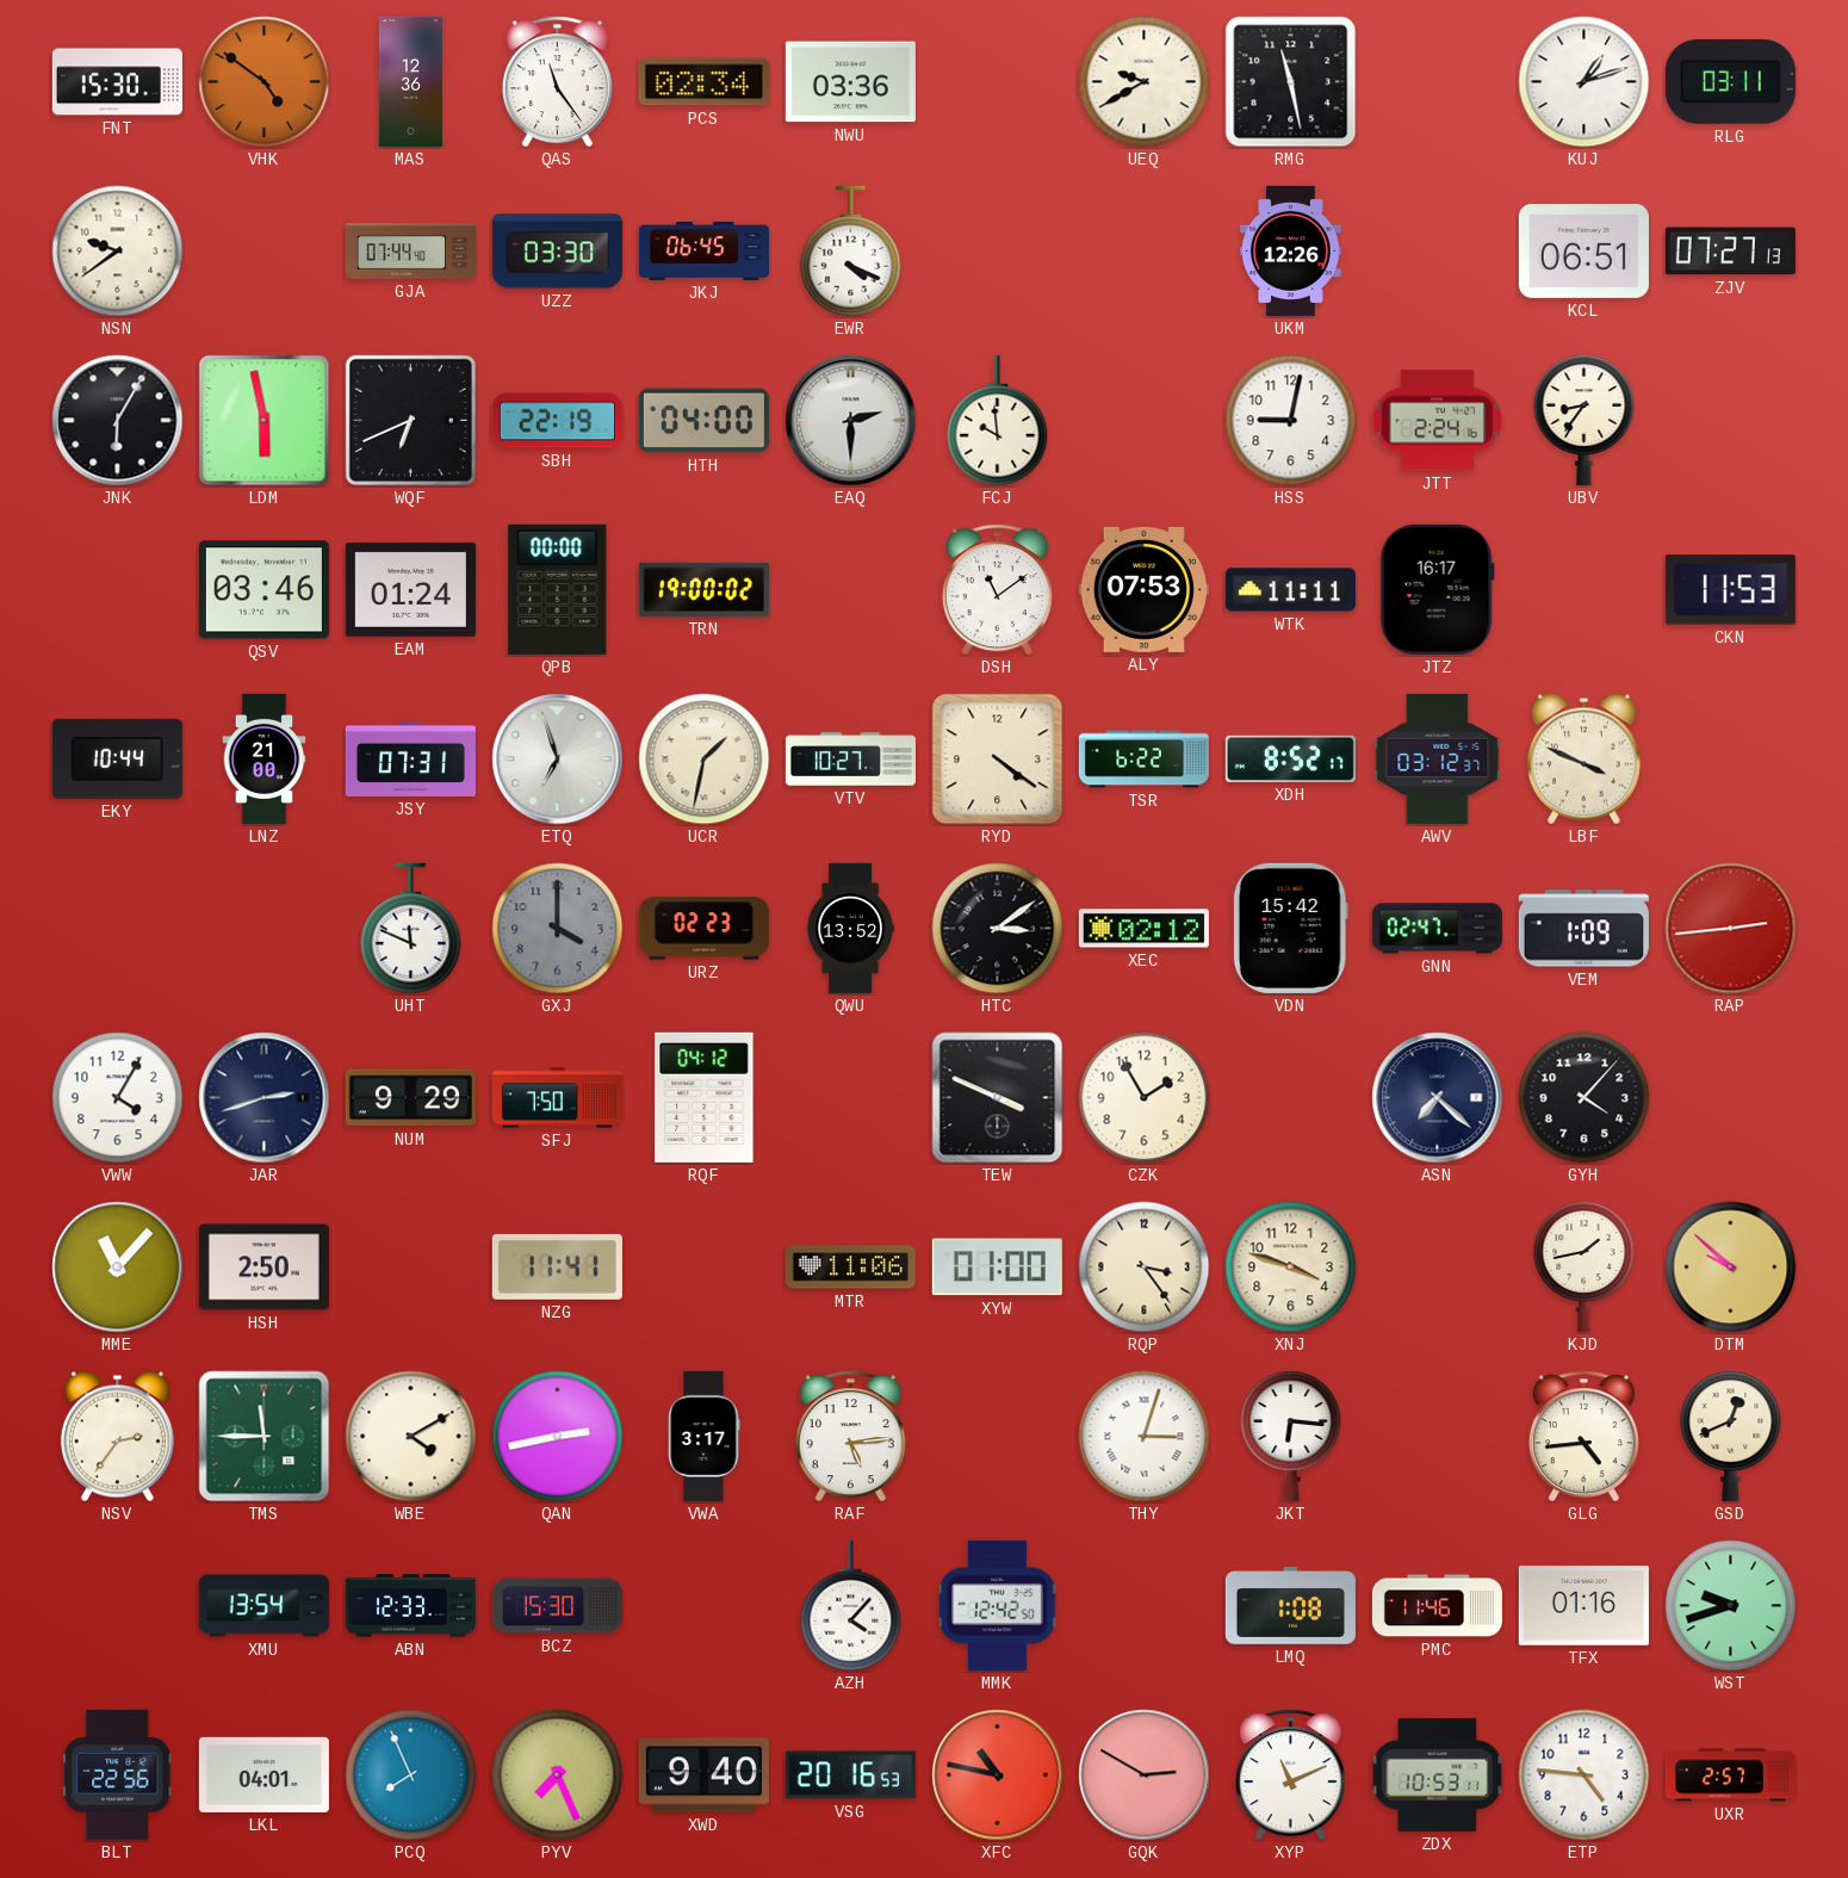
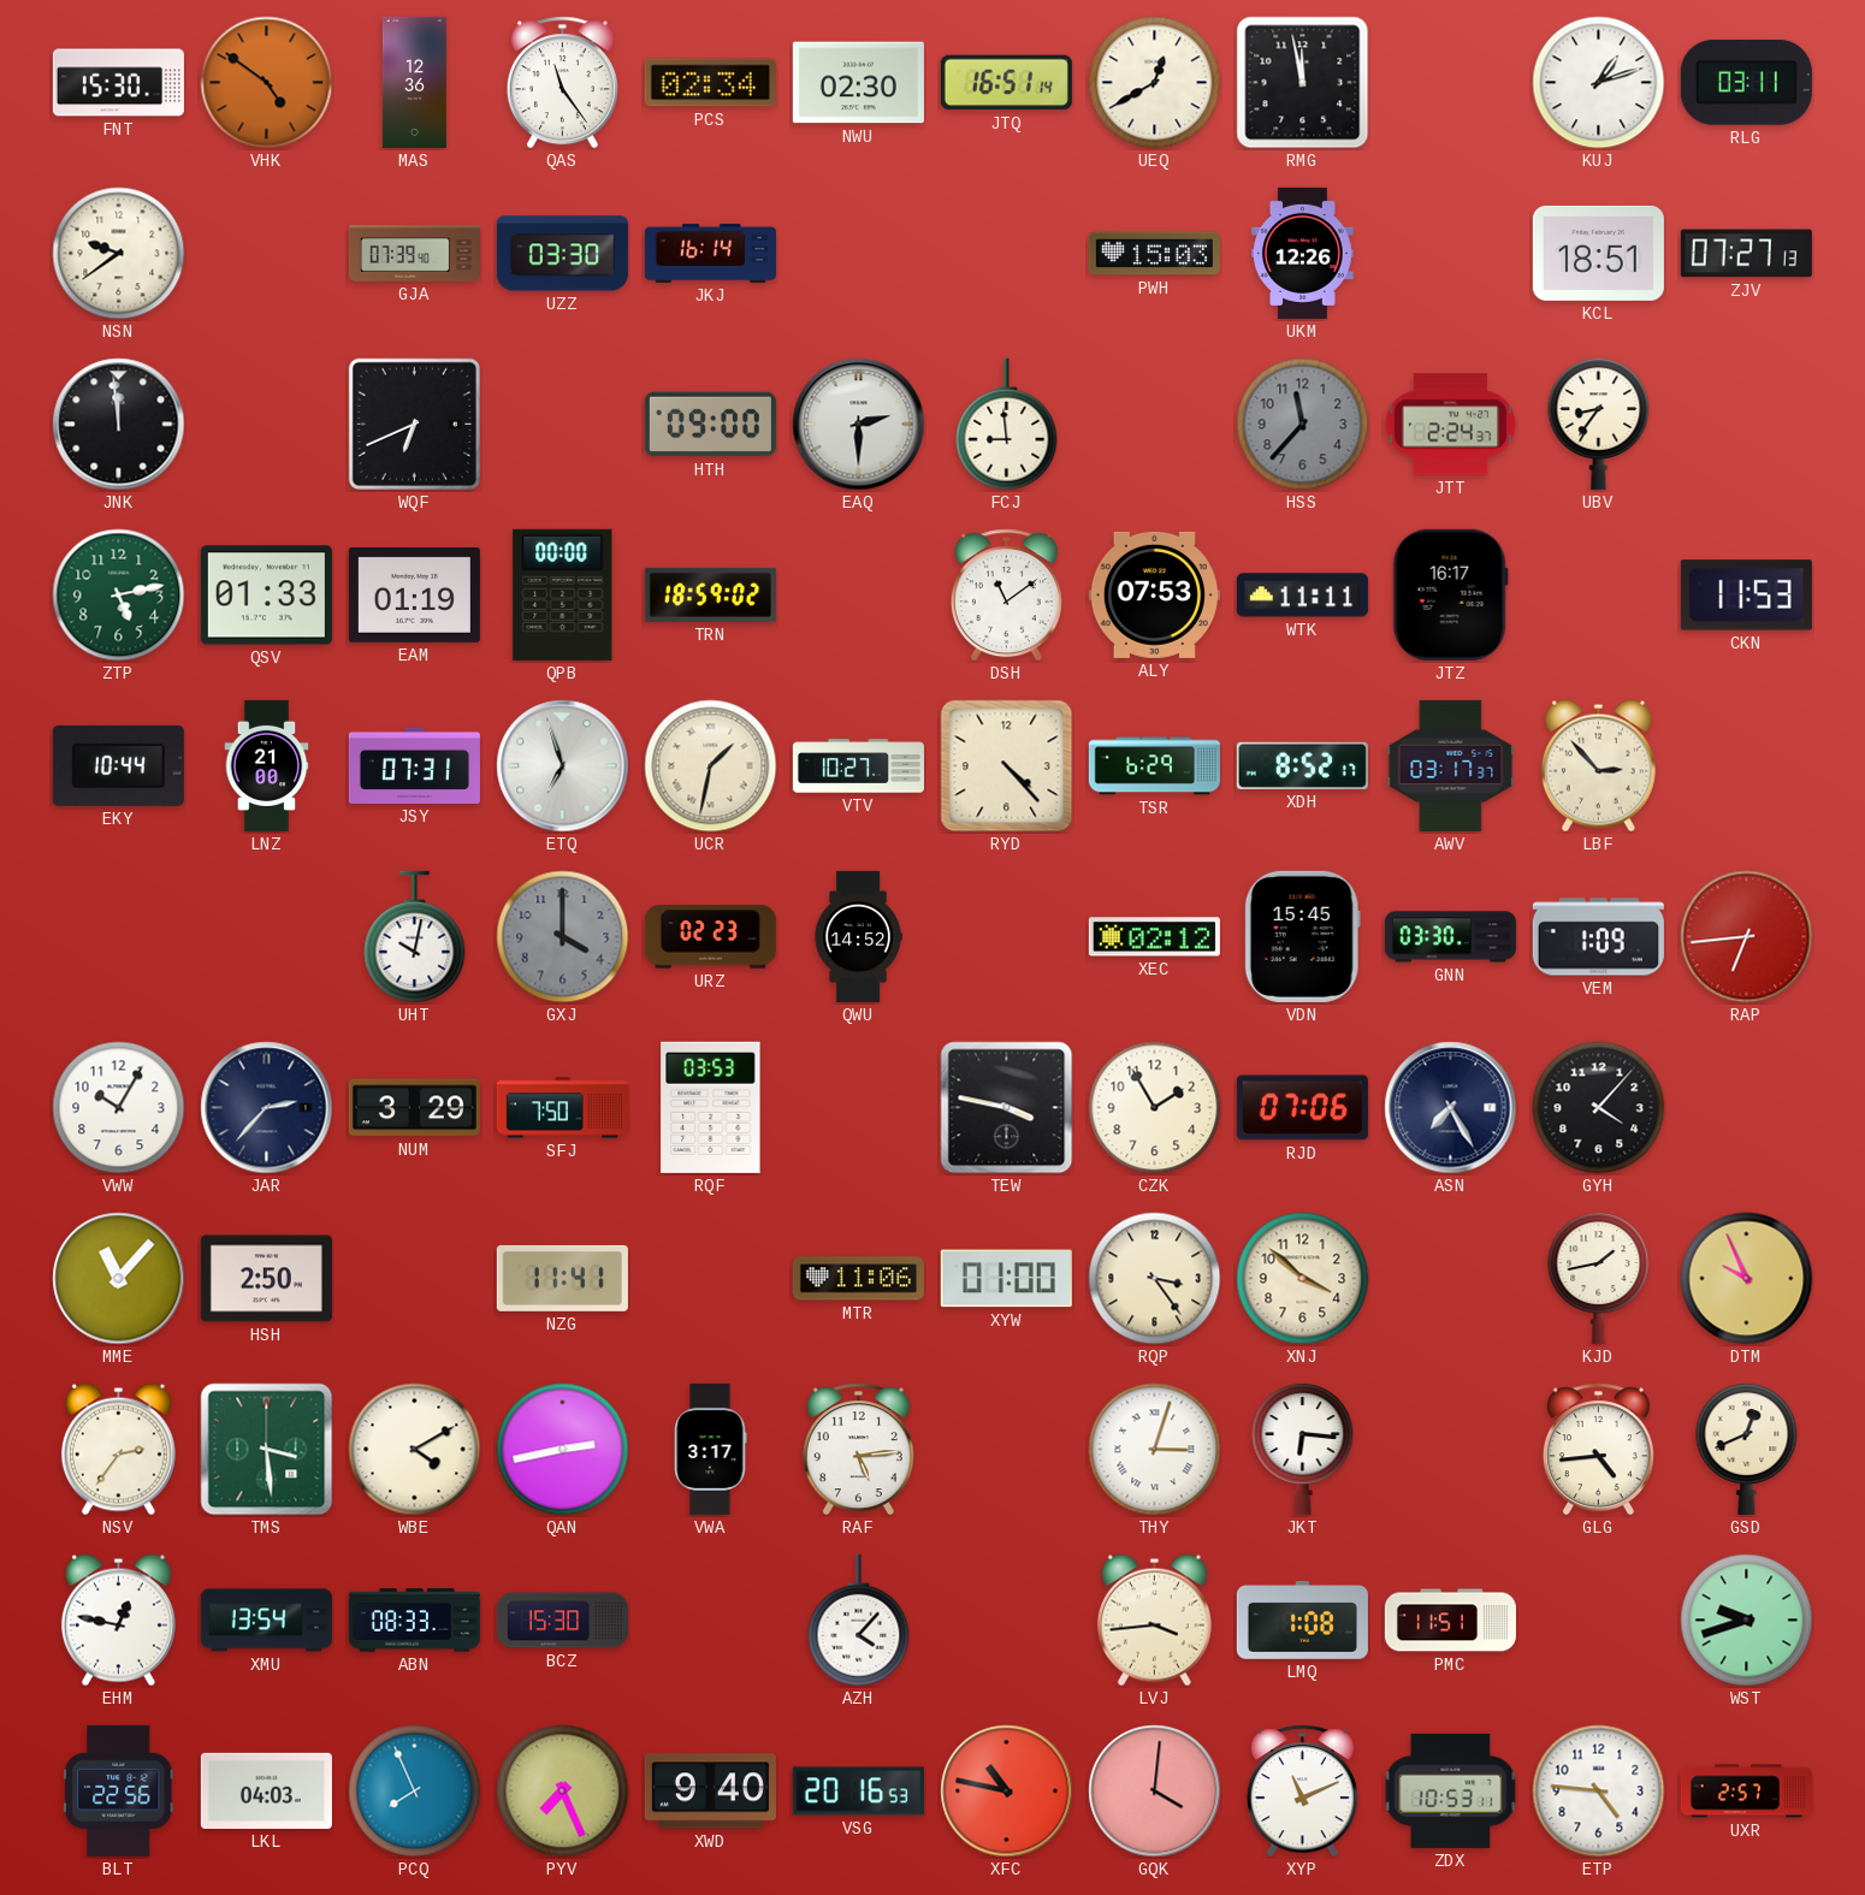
NWU: 03:36 -> 02:30 (858, 83)
JTQ: none -> 16:51 (1006, 83)
UEQ: 9:40 -> 12:40 (1155, 83)
RMG: 11:28 -> 11:58 (1303, 83)
GJA: 07:44 -> 07:39 (414, 254)
JKJ: 06:45 -> 16:14 (710, 253)
EWR: 4:19 -> none (851, 252)
PWH: none -> 15:03 (1154, 254)
KCL: 06:51 -> 18:51 (1598, 253)
JNK: 6:05 -> 11:59 (119, 425)
LDM: 5:58 -> none (265, 421)
SBH: 22:19 -> none (557, 421)
HTH: 04:00 -> 09:00 (710, 425)
FCJ: 9:59 -> 8:59 (1007, 425)
HSS: 9:02 -> 11:37 (1303, 425)
HSS dial: white -> grey (1303, 425)
JTT: 2:24:16 -> 2:24:37 (1451, 425)
ZTP: none -> 5:13 (119, 596)
QSV: 03:46 -> 01:33 (266, 596)
EAM: 01:24 -> 01:19 (414, 594)
TRN: 19:00 -> 18:59 (710, 594)
RYD: 4:21 -> 4:23 (1007, 766)
TSR: 6:22 -> 6:29 (1154, 766)
AWV: 03:12 -> 03:17 (1451, 765)
LBF: 3:49 -> 2:53 (1598, 766)
UHT: 11:49 -> 10:02 (415, 937)
QWU: 13:52 -> 14:52 (858, 936)
HTC: 3:09 -> none (998, 929)
VDN: 15:42 -> 15:45 (1302, 936)
GNN: 02:47 -> 03:30 (1450, 937)
RAP: 2:44 -> 6:44 (1747, 937)
VWW: 4:05 -> 10:05 (119, 1108)
JAR: 2:42 -> 2:37 (267, 1108)
NUM: 9:29 -> 3:29 (414, 1108)
RQF: 04:12 -> 03:53 (711, 1107)
TEW: 3:49 -> 3:47 (1007, 1108)
RJD: none -> 07:06 (1302, 1108)
ASN: 7:22 -> 7:25 (1451, 1108)
XNJ: 3:48 -> 3:52 (1303, 1279)
DTM: 9:52 -> 9:56 (1747, 1279)
TMS: 11:45 -> 3:29 (267, 1450)
EHM: none -> 12:47 (118, 1621)
ABN: 12:33 -> 08:33 (414, 1621)
MMK: 12:42 -> none (998, 1605)
LVJ: none -> 3:44 (1154, 1621)
PMC: 11:46 -> 11:51 (1450, 1621)
TFX: 01:16 -> none (1583, 1606)
LKL: 04:01 -> 04:03 (266, 1790)
GQK: 2:50 -> 4:01 (1155, 1792)
